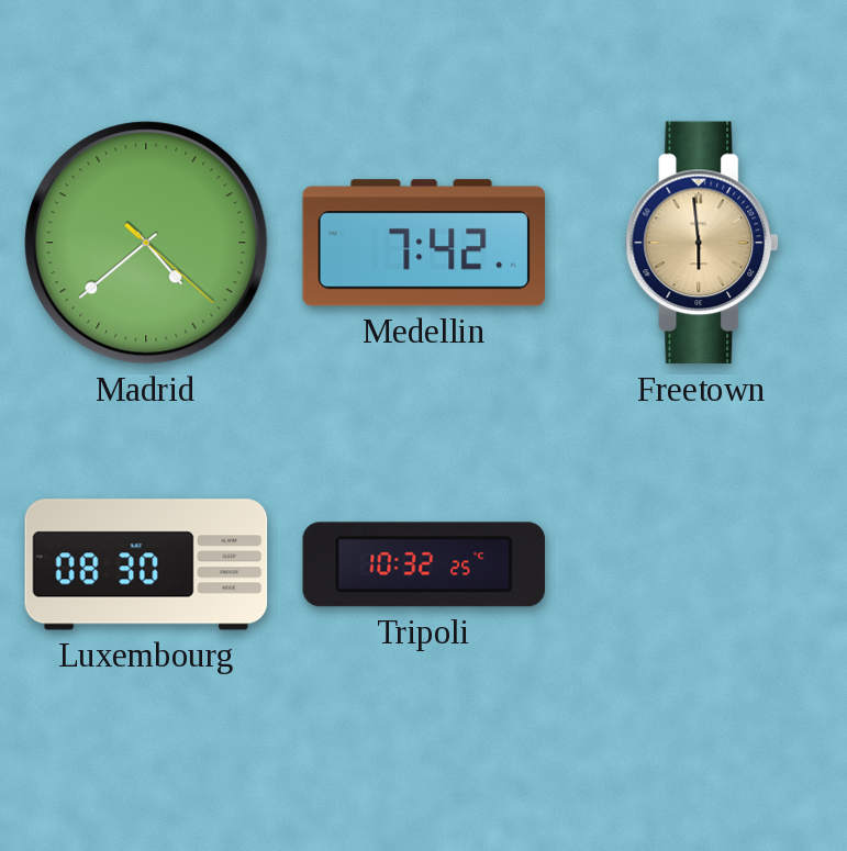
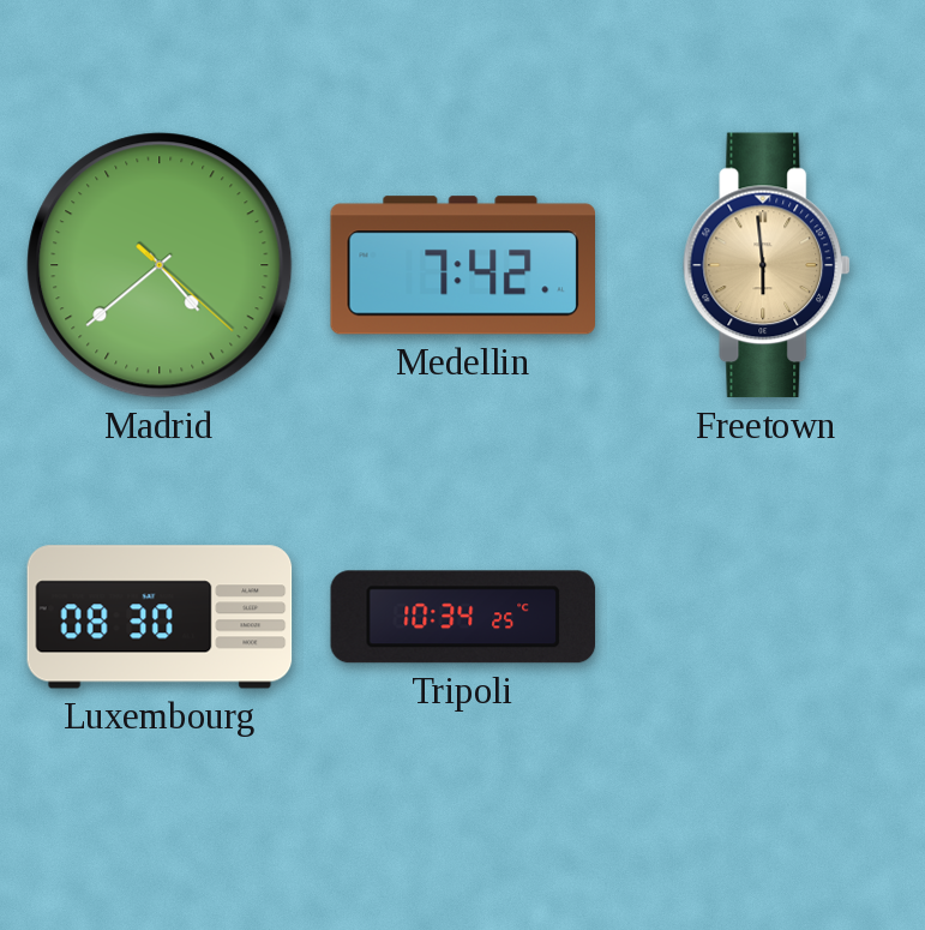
Tripoli: 10:32 -> 10:34 (463, 617)
